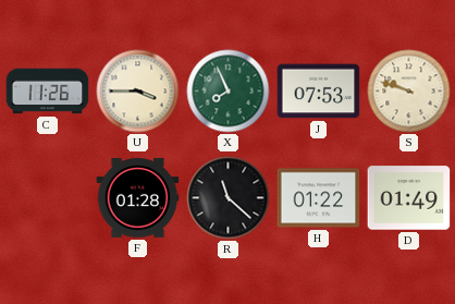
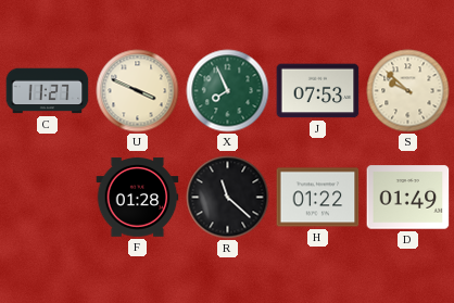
C: 11:26 -> 11:27 (48, 91)
U: 3:45 -> 3:49 (138, 91)
S: 9:48 -> 9:52 (408, 91)
